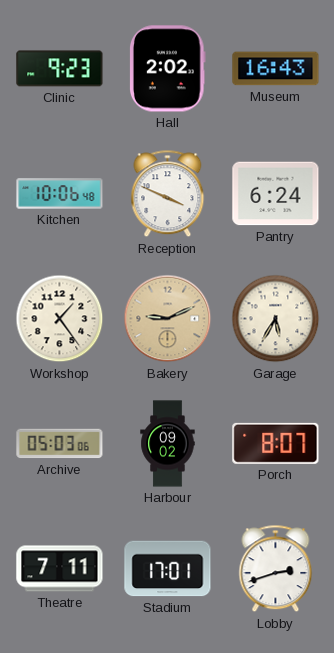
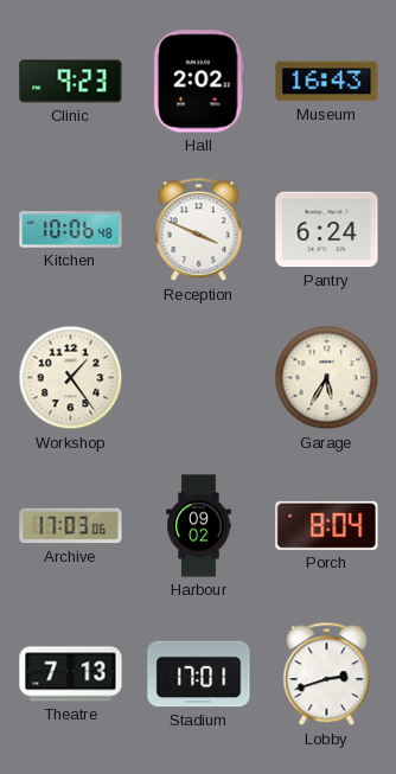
Bakery: 9:11 -> none (168, 319)
Archive: 05:03 -> 17:03 (71, 526)
Porch: 8:07 -> 8:04 (327, 525)
Theatre: 7:11 -> 7:13 (71, 674)
